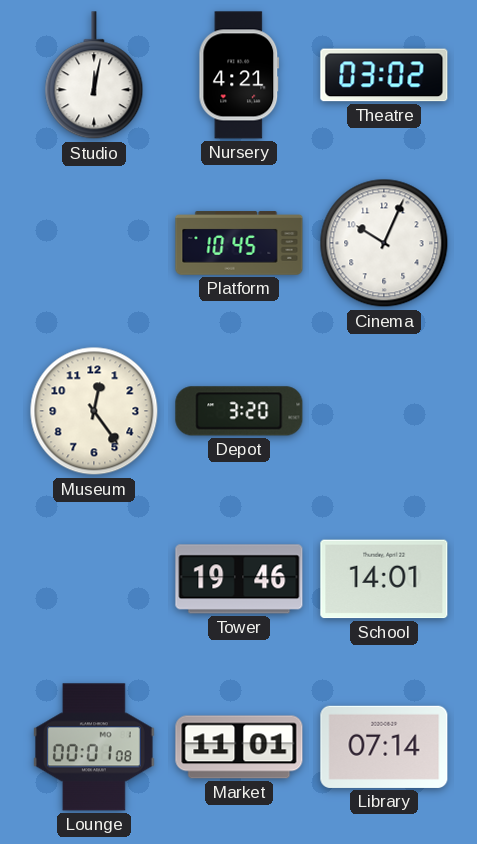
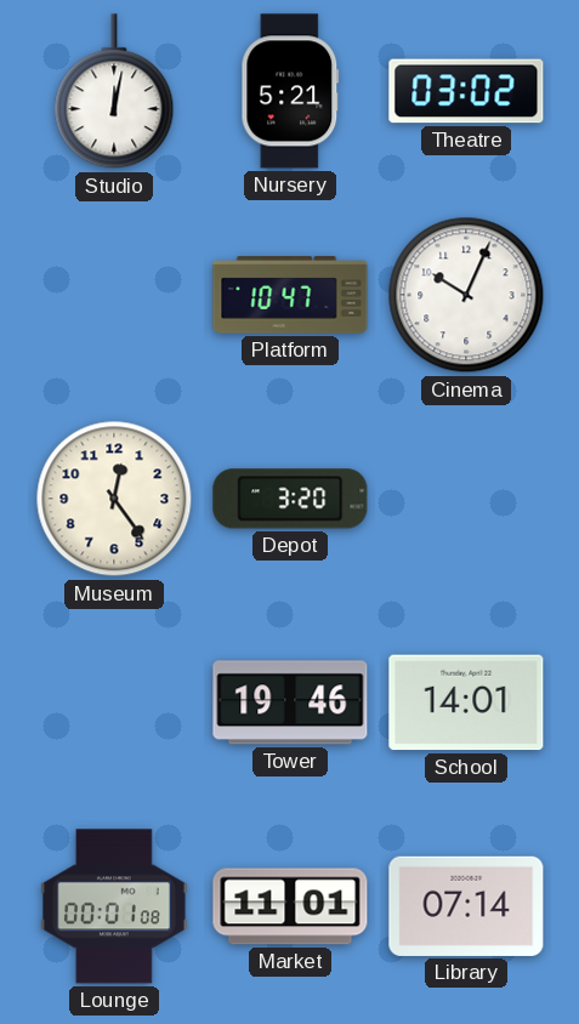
Nursery: 4:21 -> 5:21 (290, 91)
Platform: 10:45 -> 10:47 (290, 295)
